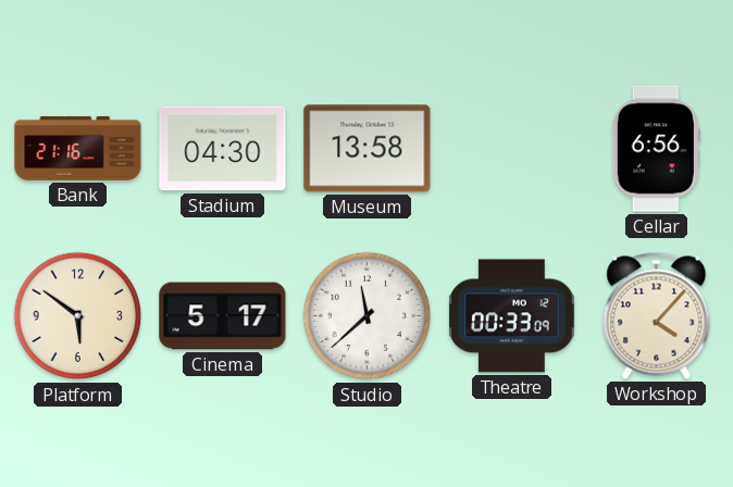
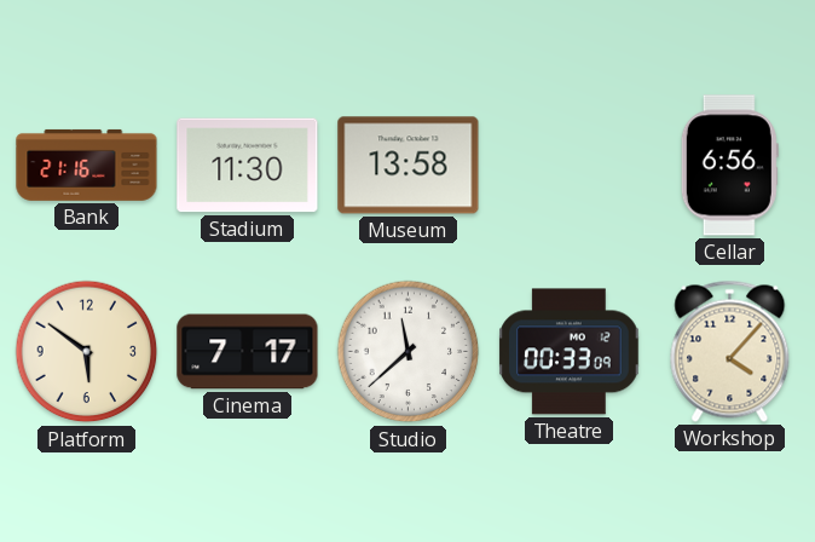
Stadium: 04:30 -> 11:30 (248, 166)
Cinema: 5:17 -> 7:17 (248, 352)
